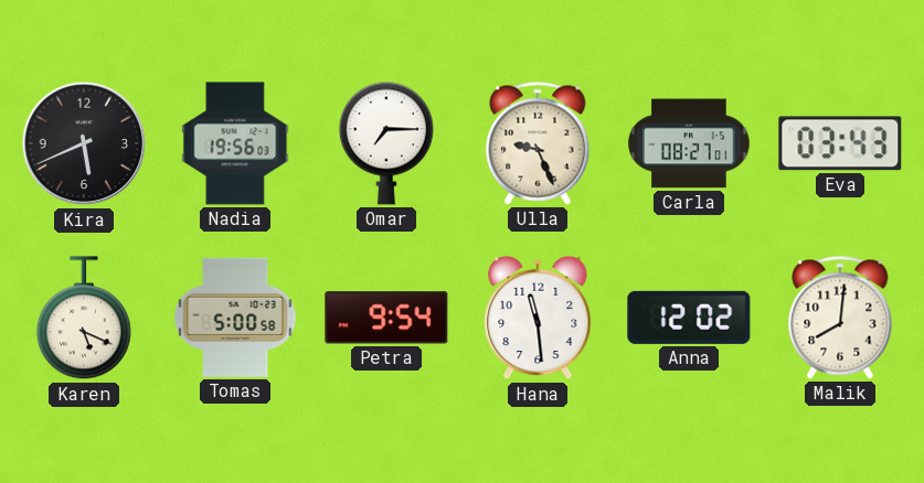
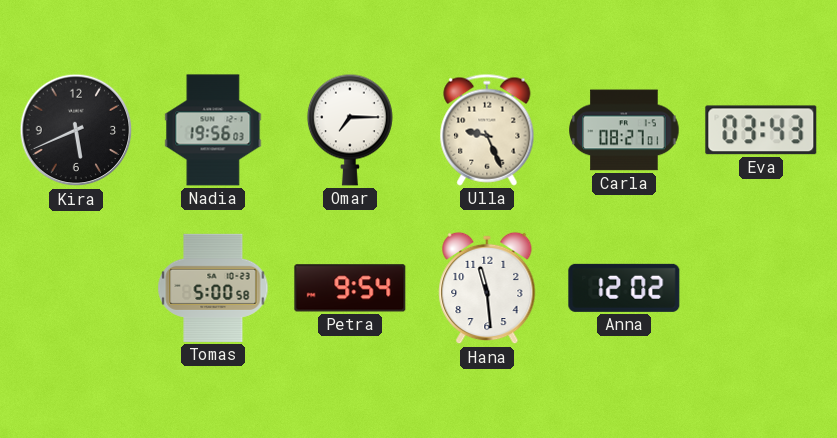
Karen: 5:19 -> none (84, 319)
Malik: 8:01 -> none (840, 318)
